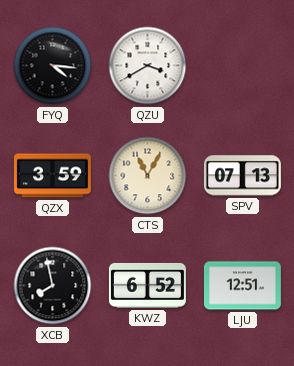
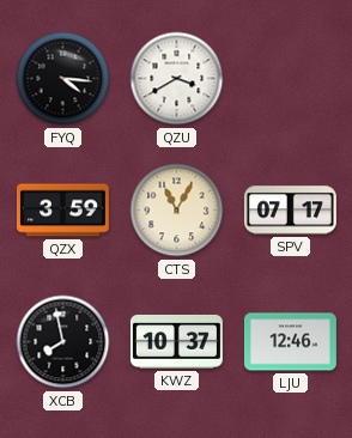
SPV: 07:13 -> 07:17 (290, 211)
KWZ: 6:52 -> 10:37 (176, 341)
LJU: 12:51 -> 12:46 (290, 342)
